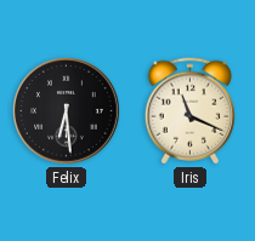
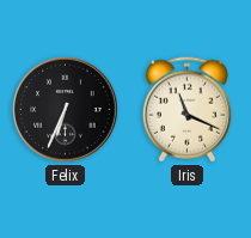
Felix: 6:29 -> 6:34 (66, 110)
